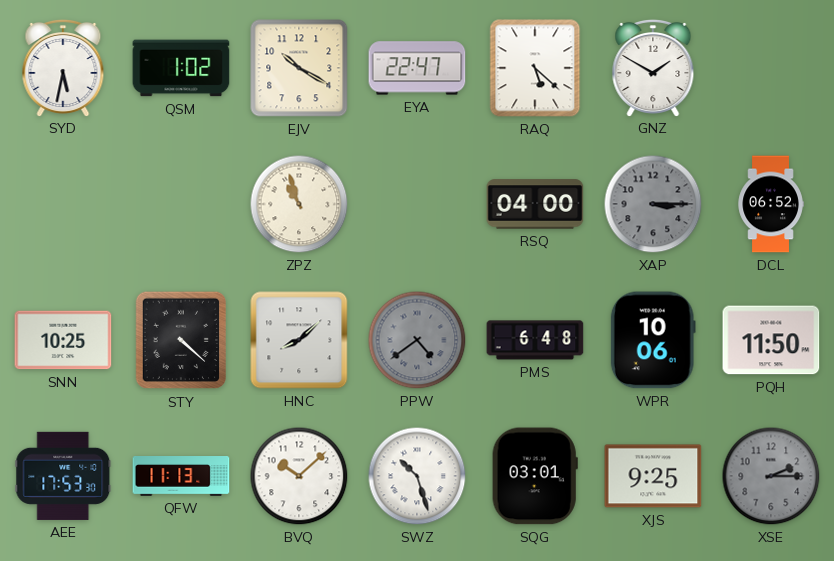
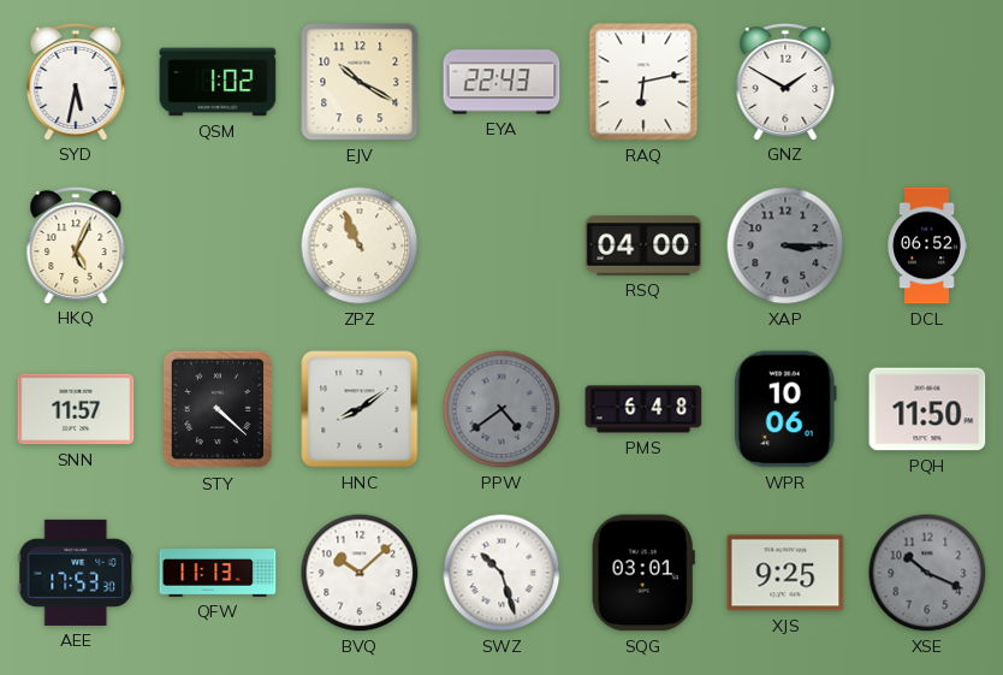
EYA: 22:47 -> 22:43 (502, 82)
RAQ: 5:22 -> 6:13 (643, 82)
HKQ: none -> 5:04 (76, 244)
ZPZ: 10:57 -> 10:56 (360, 245)
SNN: 10:25 -> 11:57 (76, 409)
HNC: 8:08 -> 8:09 (360, 409)
XSE: 2:15 -> 10:19 (927, 573)
